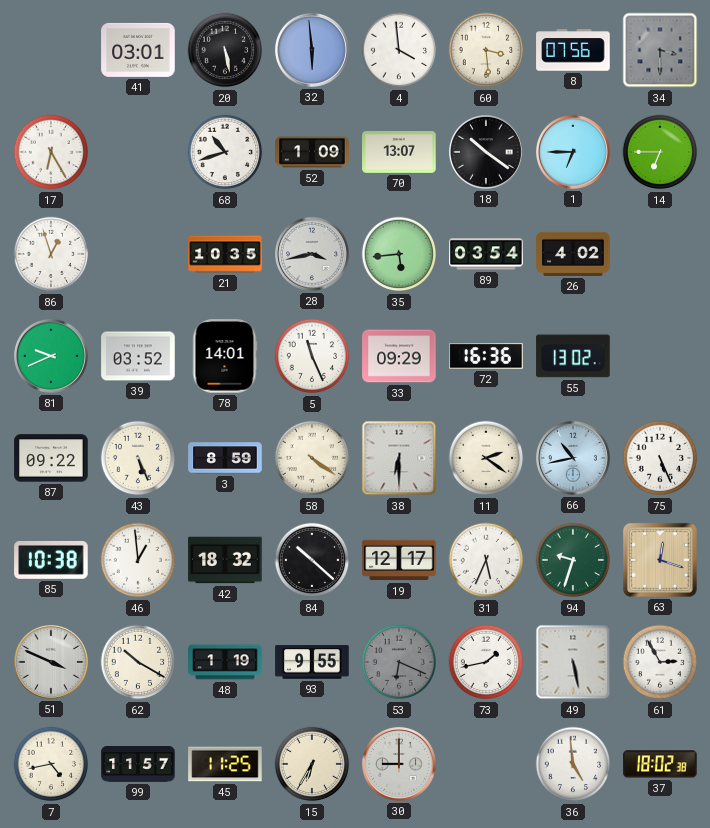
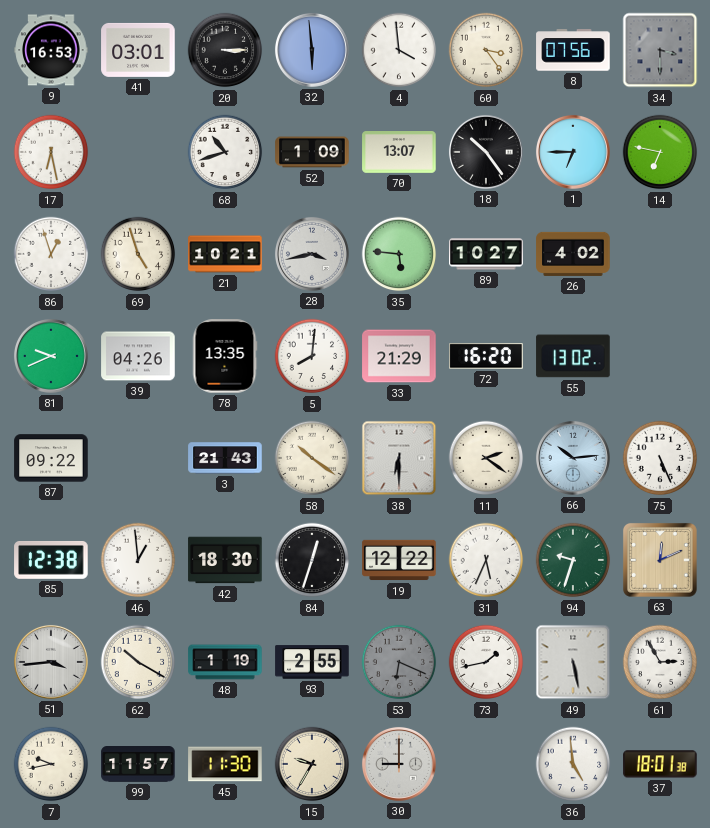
9: none -> 16:53 (51, 50)
20: 5:28 -> 3:15 (225, 50)
60: 3:29 -> 3:24 (486, 50)
17: 6:25 -> 6:28 (51, 152)
18: 10:21 -> 10:24 (486, 152)
14: 6:45 -> 6:47 (660, 152)
69: none -> 4:57 (138, 254)
21: 10:35 -> 10:21 (225, 254)
35: 5:44 -> 5:46 (399, 254)
89: 03:54 -> 10:27 (486, 254)
39: 03:52 -> 04:26 (138, 356)
78: 14:01 -> 13:35 (225, 356)
5: 11:26 -> 8:01 (312, 356)
33: 09:29 -> 21:29 (399, 356)
72: 16:36 -> 16:20 (486, 356)
43: 5:26 -> none (138, 458)
3: 8:59 -> 21:43 (225, 458)
58: 4:21 -> 10:21 (312, 458)
66: 10:43 -> 10:14 (573, 458)
85: 10:38 -> 12:38 (51, 560)
42: 18:32 -> 18:30 (225, 560)
84: 10:22 -> 12:33 (312, 560)
19: 12:17 -> 12:22 (399, 560)
63: 12:18 -> 12:11 (660, 560)
51: 3:49 -> 3:44 (51, 662)
93: 9:55 -> 2:55 (312, 662)
7: 4:43 -> 9:43 (51, 764)
45: 11:25 -> 11:30 (225, 764)
15: 6:35 -> 9:35 (312, 764)
37: 18:02 -> 18:01 (660, 764)
